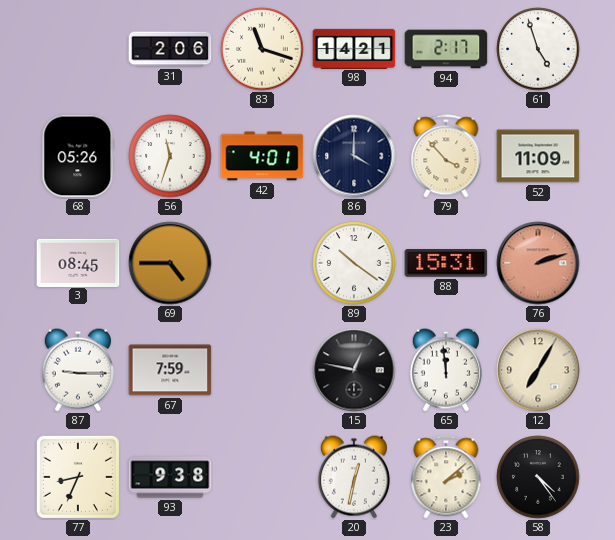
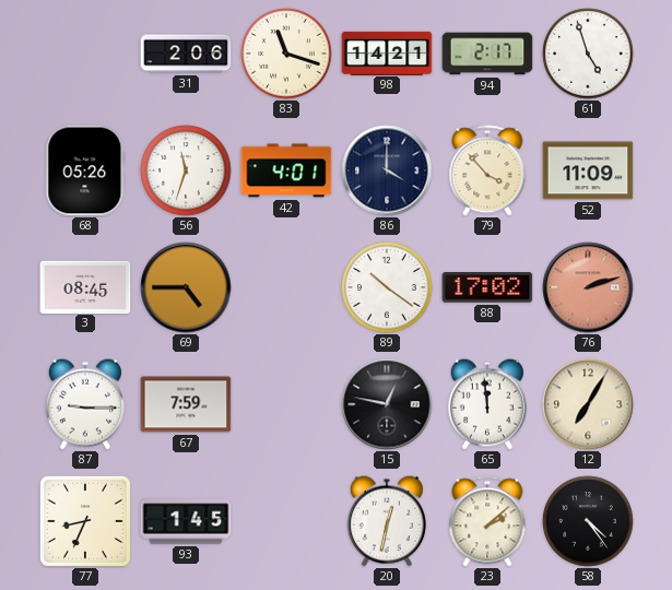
88: 15:31 -> 17:02 (487, 287)
93: 9:38 -> 1:45 (186, 521)
